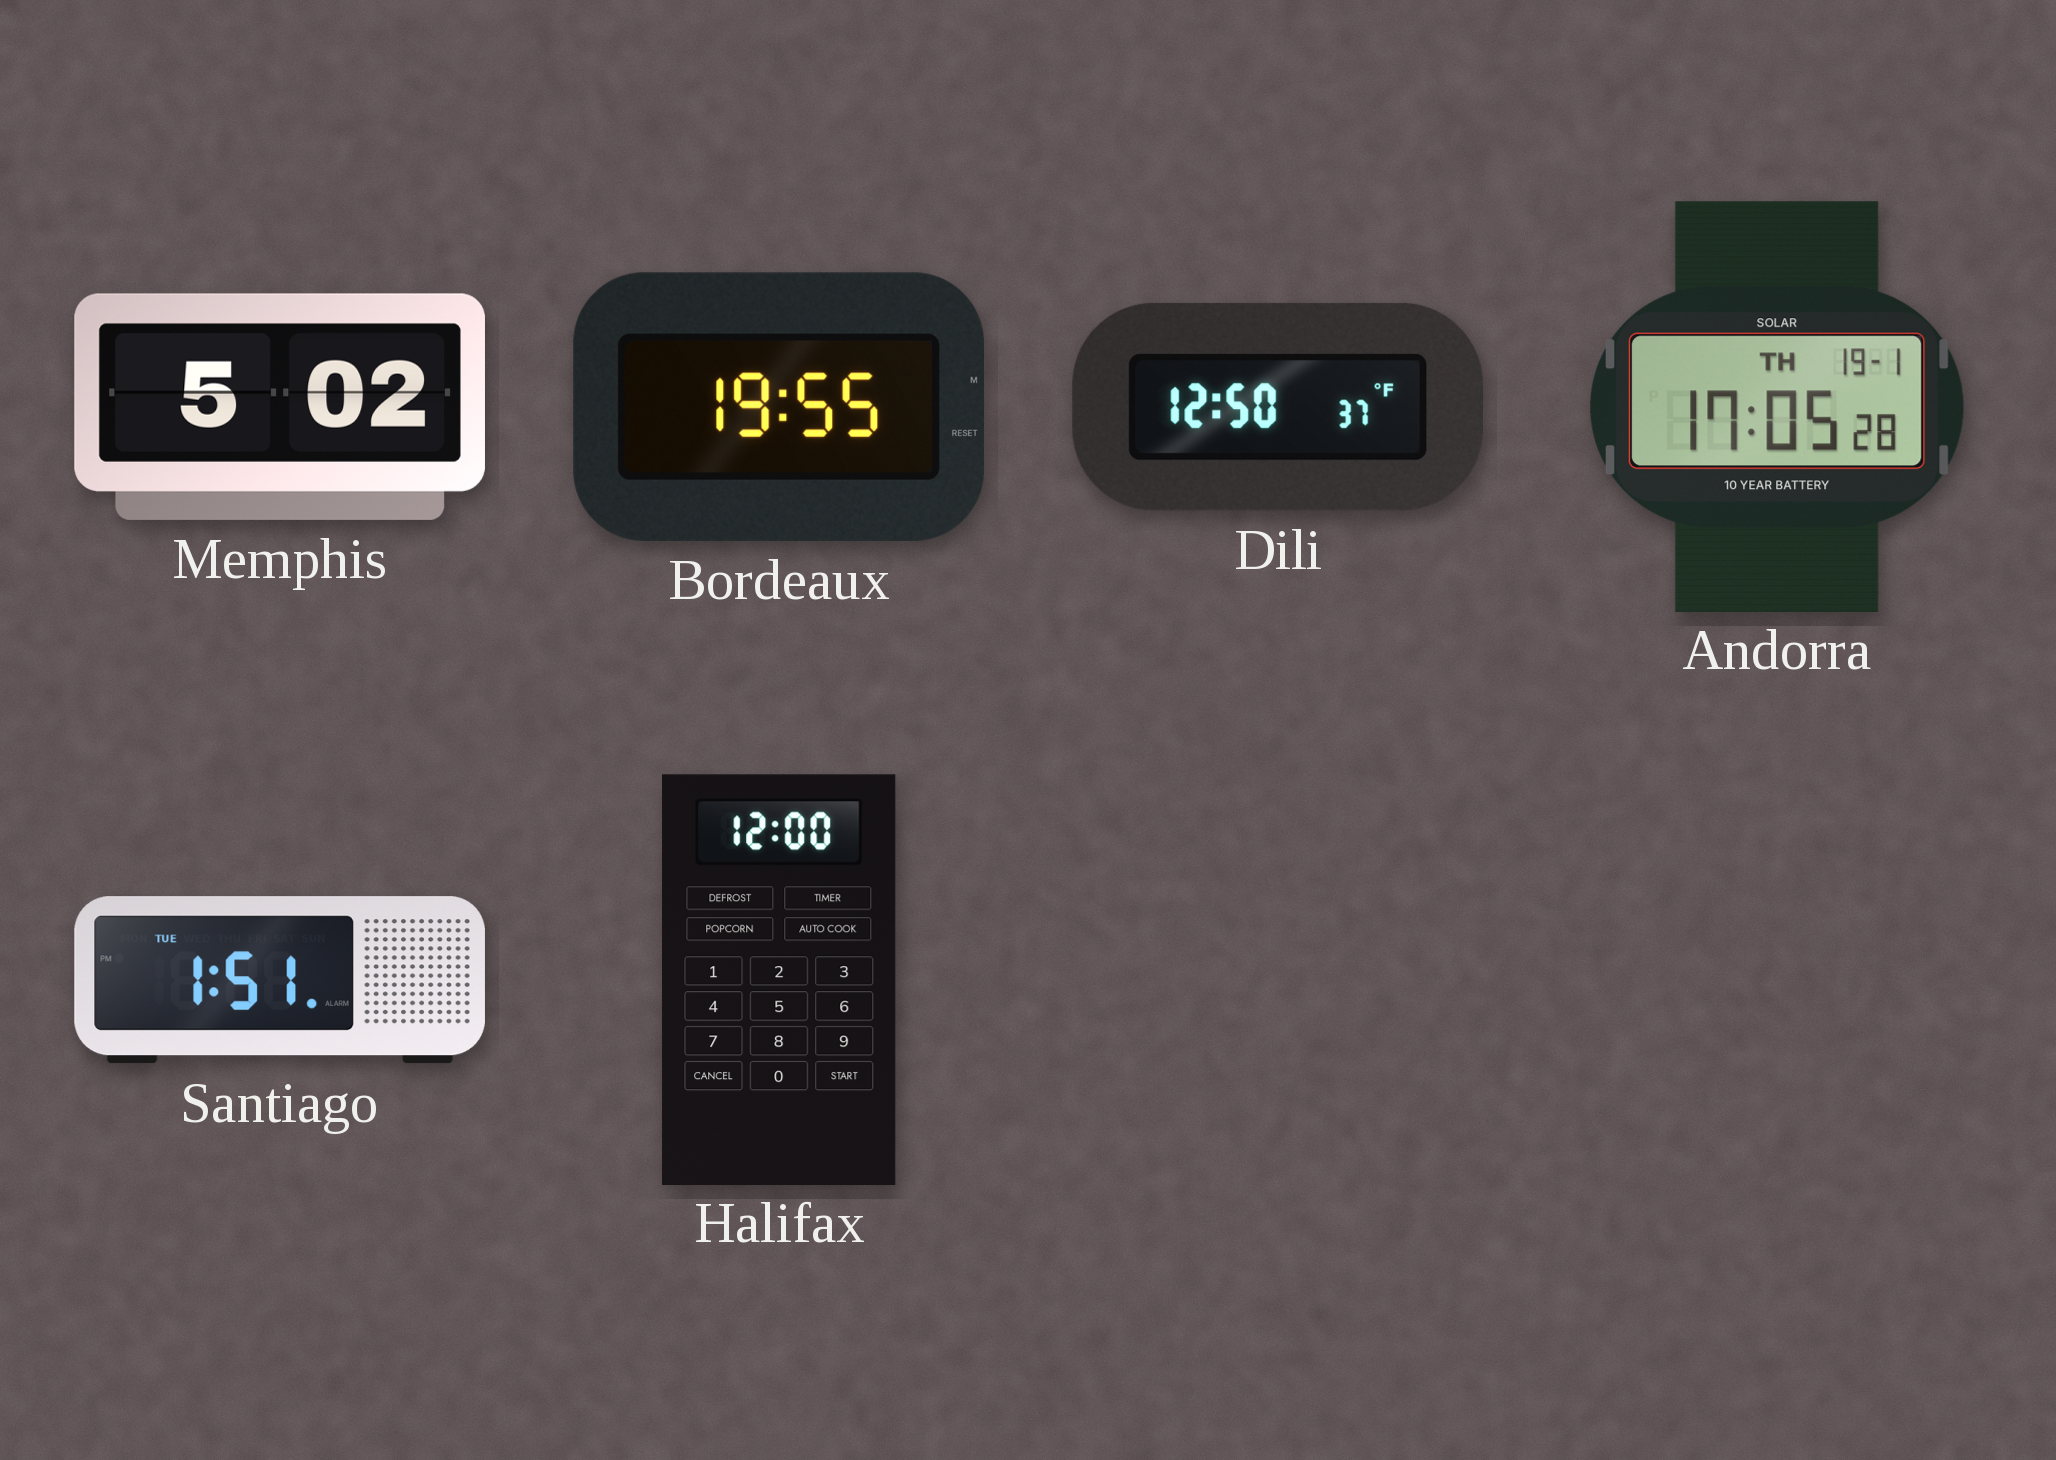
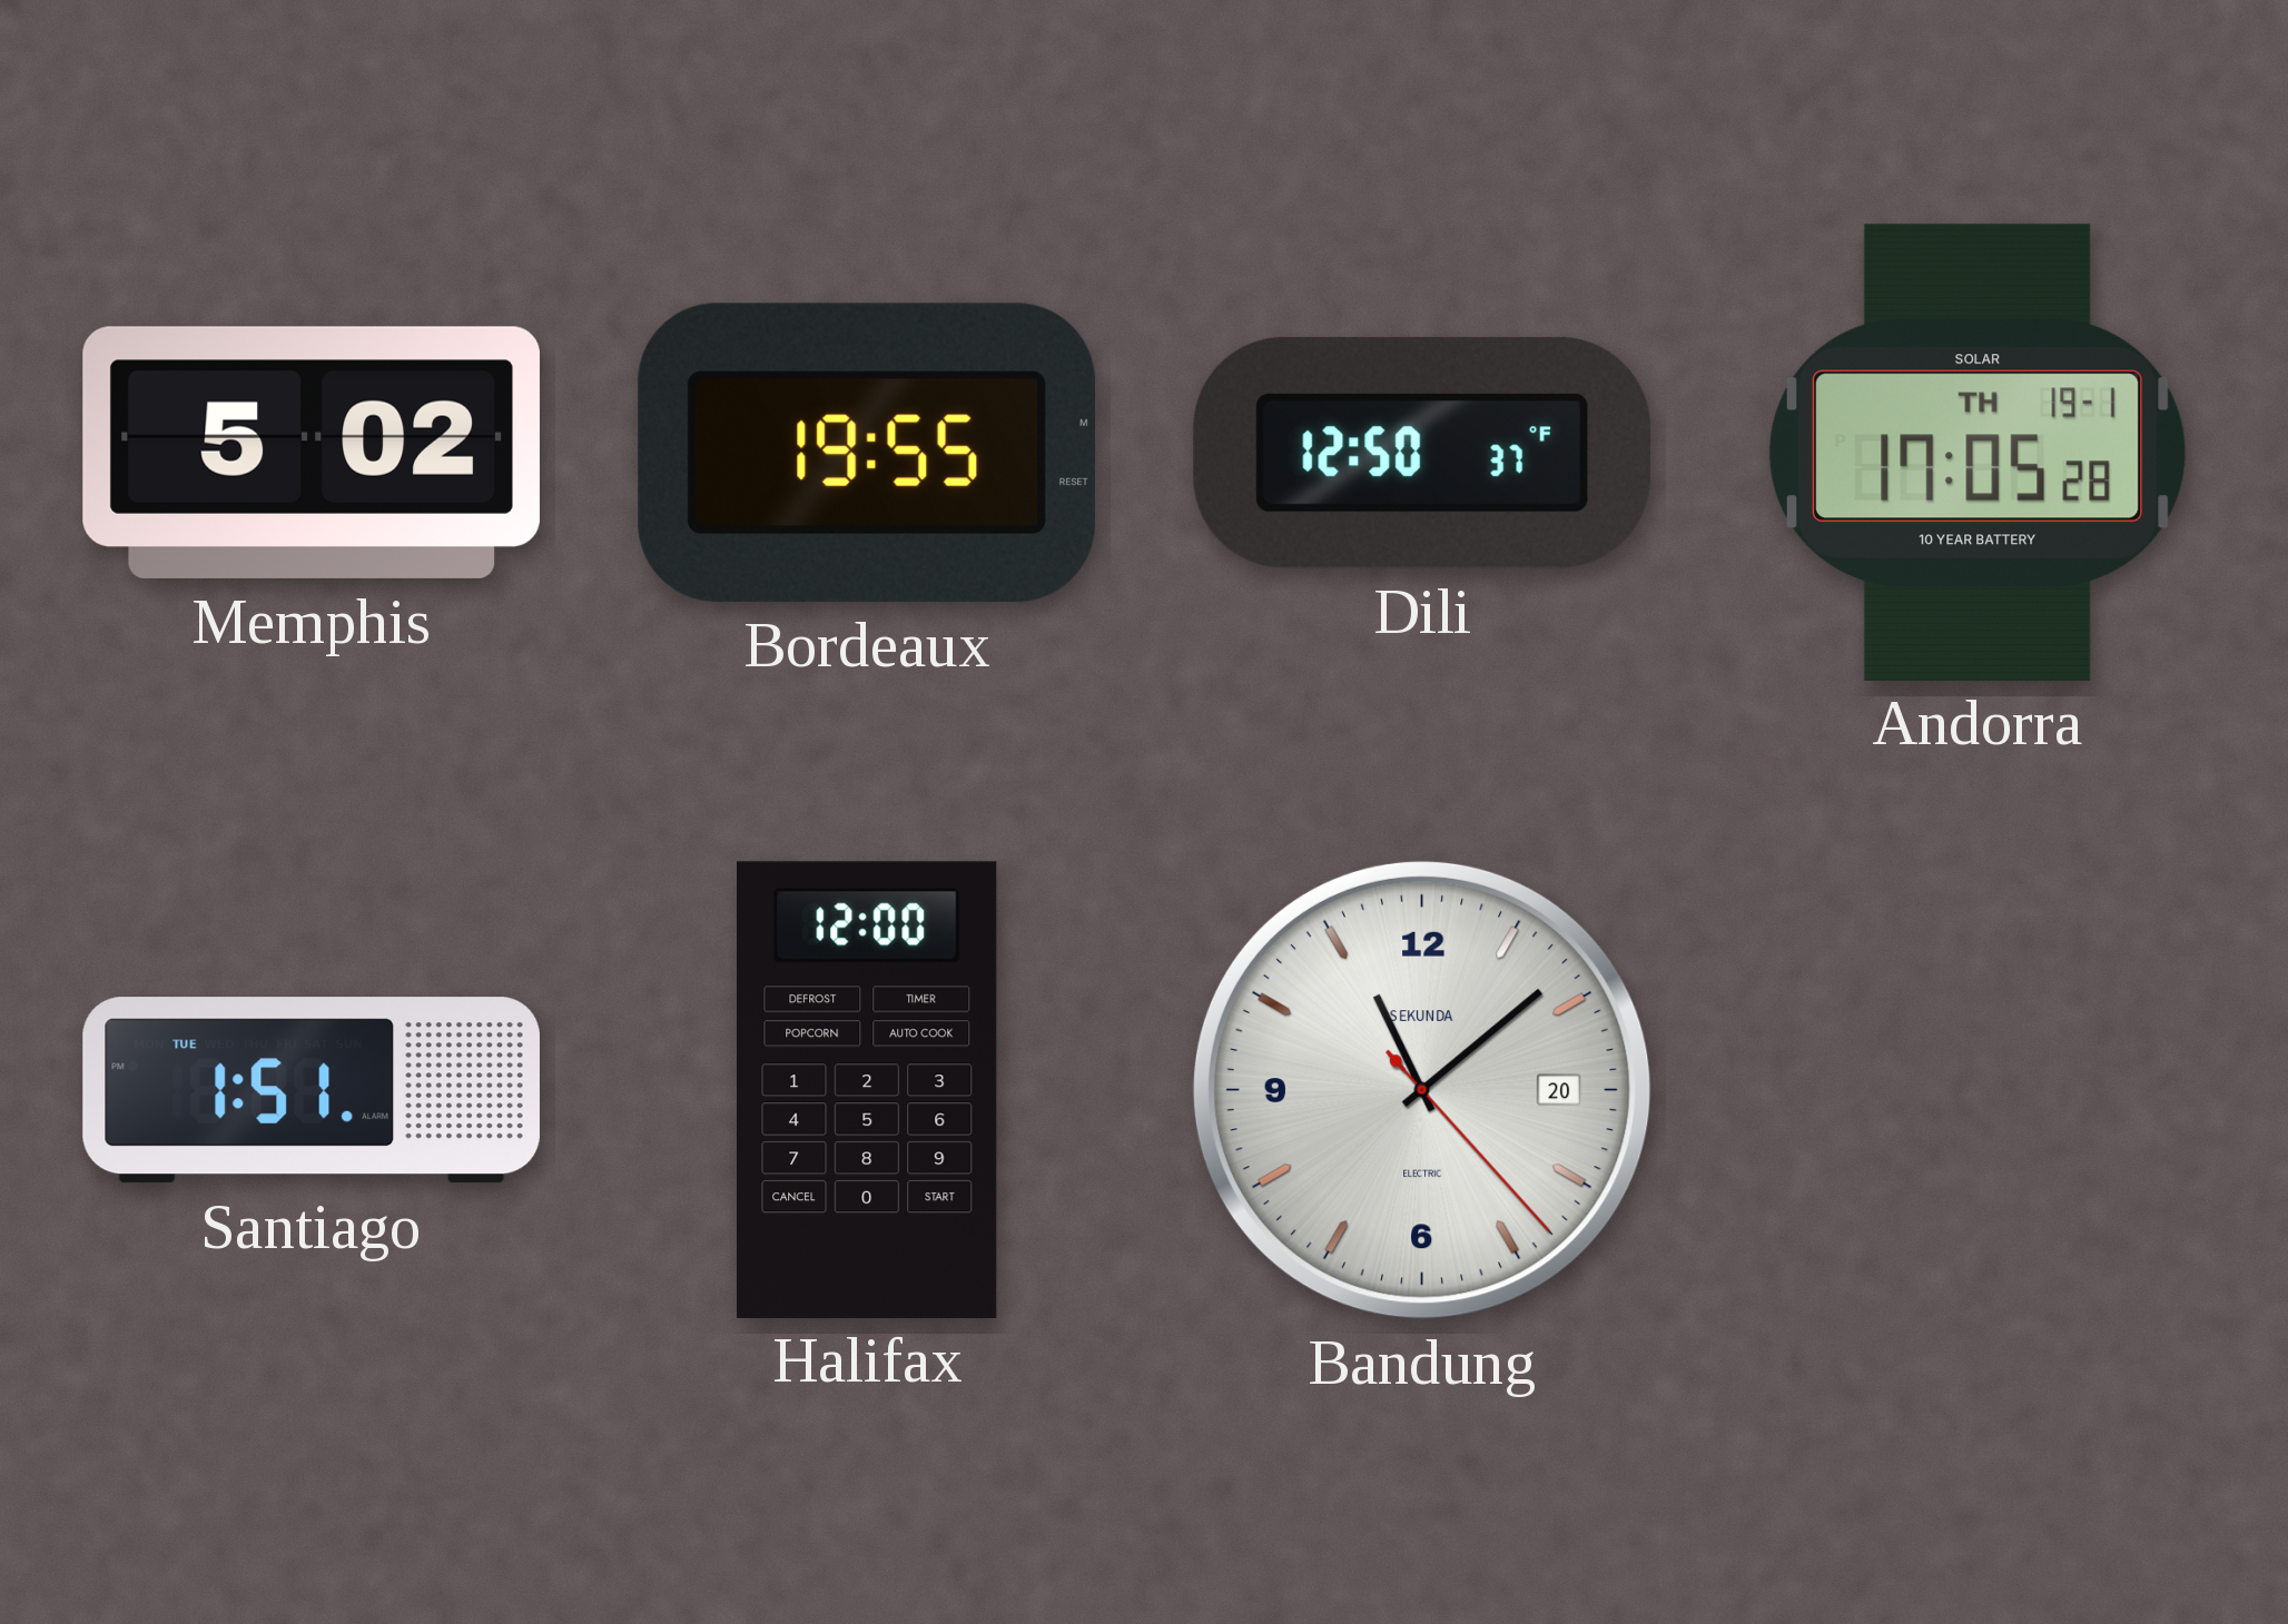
Bandung: none -> 11:08 (1422, 1090)
